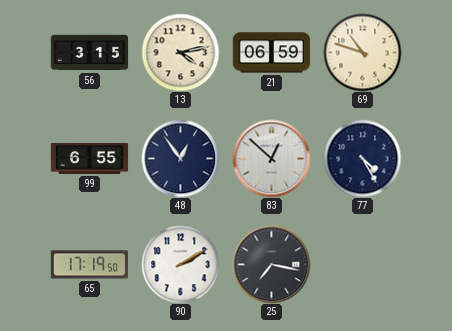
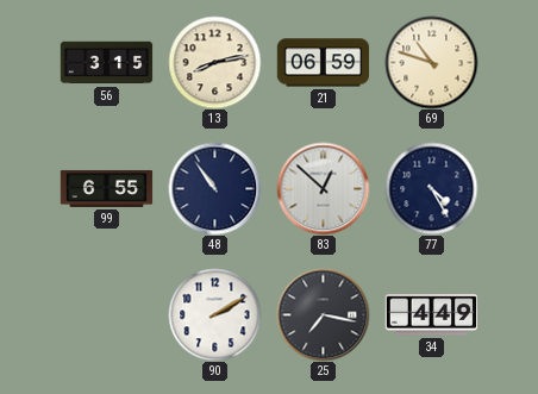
13: 4:13 -> 8:13 (214, 62)
48: 12:54 -> 10:54 (214, 188)
65: 17:19 -> none (89, 265)
34: none -> 4:49 (431, 315)
